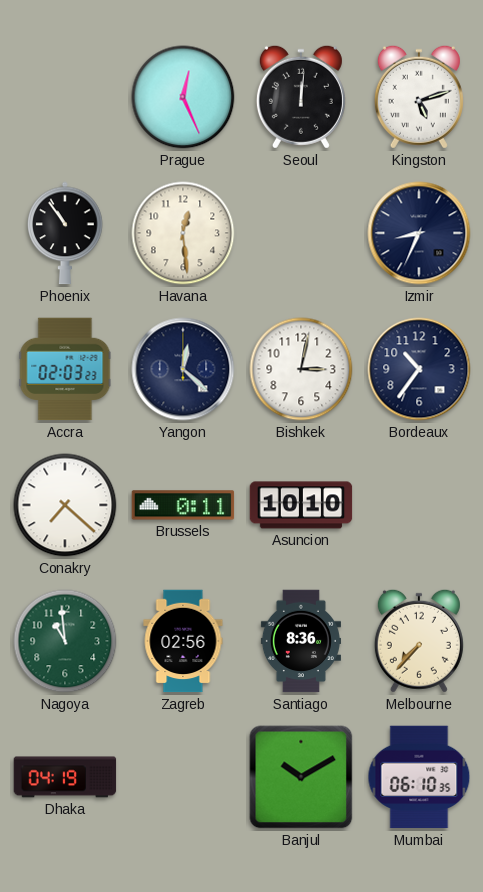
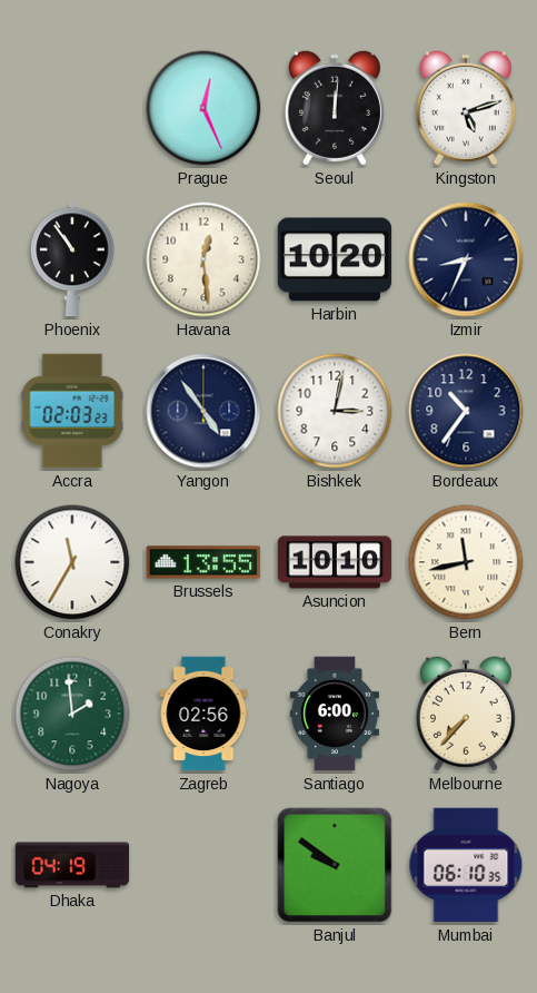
Harbin: none -> 10:20 (335, 259)
Yangon: 12:22 -> 4:54 (203, 411)
Conakry: 7:22 -> 11:35 (72, 562)
Brussels: 0:11 -> 13:55 (203, 562)
Bern: none -> 11:43 (466, 562)
Nagoya: 10:59 -> 1:59 (72, 714)
Santiago: 8:36 -> 6:00 (335, 714)
Banjul: 10:10 -> 9:51 (335, 865)
